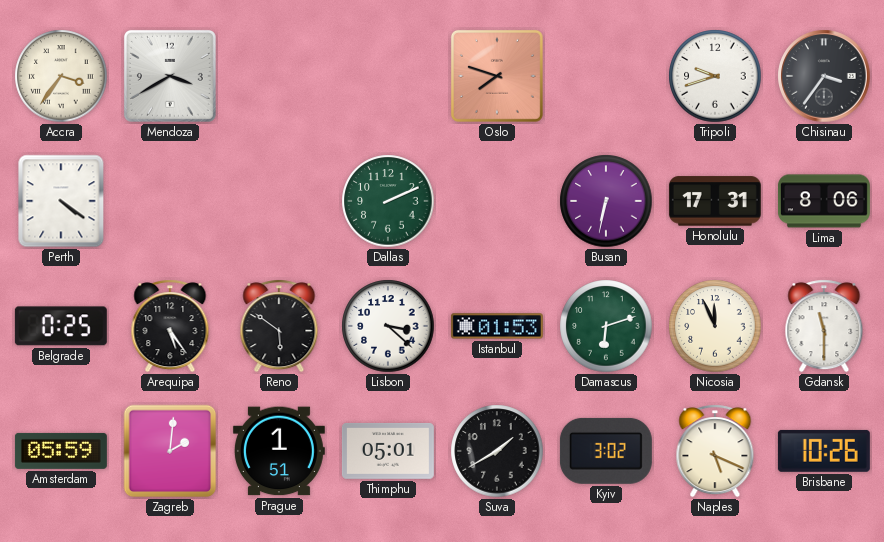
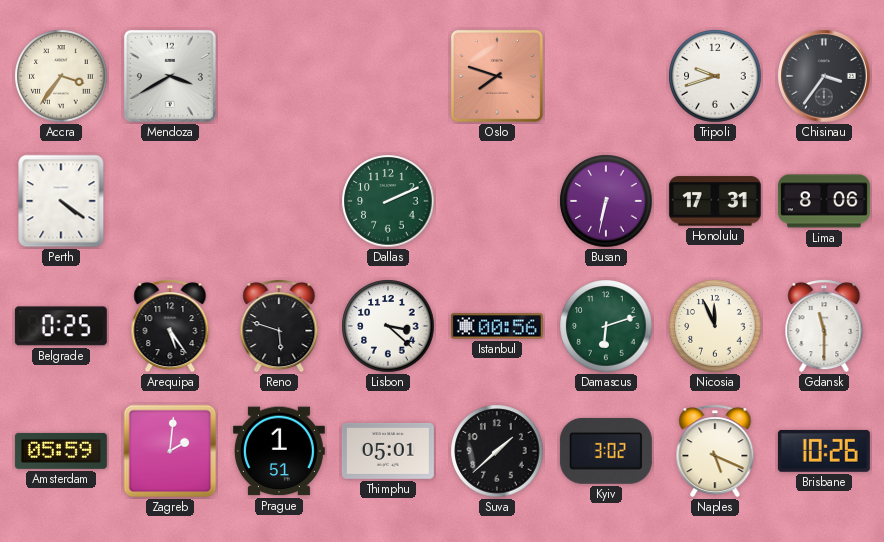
Reno: 5:51 -> 5:48 (279, 326)
Istanbul: 01:53 -> 00:56 (497, 326)
Suva: 1:40 -> 1:38 (497, 451)
